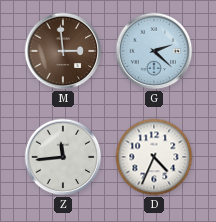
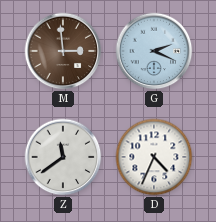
G: 2:22 -> 2:19 (154, 51)
Z: 11:44 -> 11:39 (63, 157)
